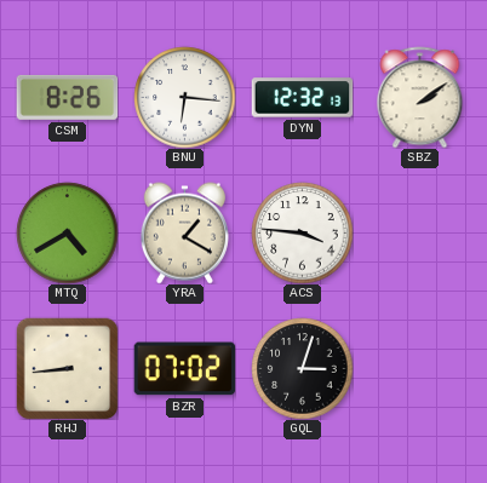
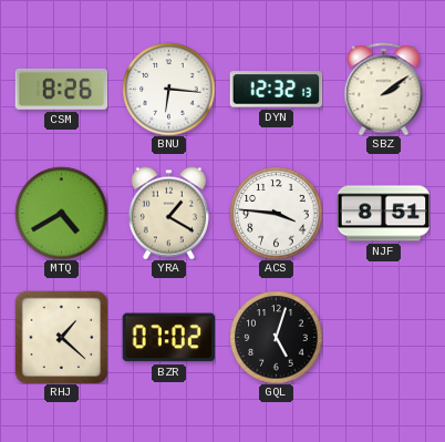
NJF: none -> 8:51 (383, 214)
RHJ: 8:44 -> 1:22 (61, 337)
GQL: 3:03 -> 5:03 (276, 337)
